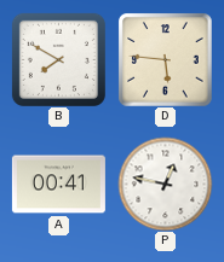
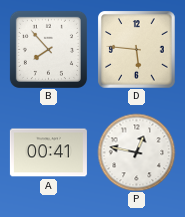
B: 7:50 -> 7:53 (48, 49)
